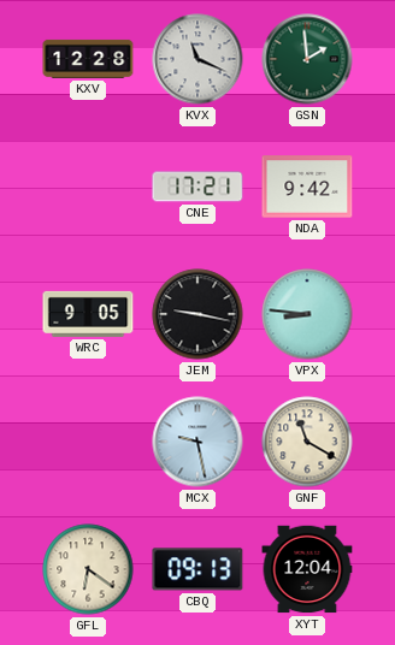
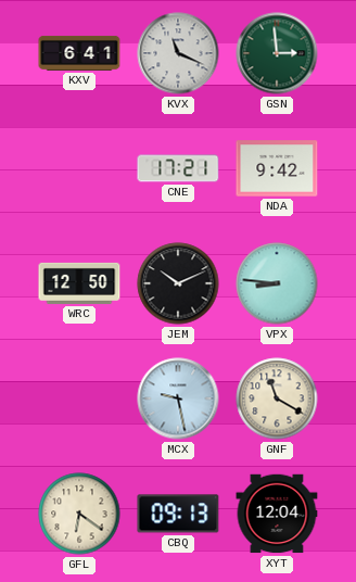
KXV: 12:28 -> 6:41 (79, 53)
GSN: 1:59 -> 2:59 (277, 53)
WRC: 9:05 -> 12:50 (79, 283)
JEM: 9:17 -> 10:11 (178, 283)
